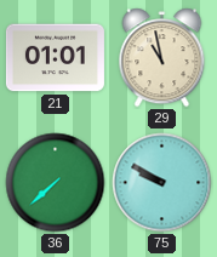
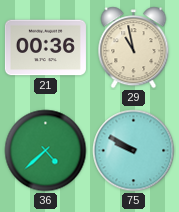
21: 01:01 -> 00:36 (45, 48)
36: 7:38 -> 4:38 (46, 151)
